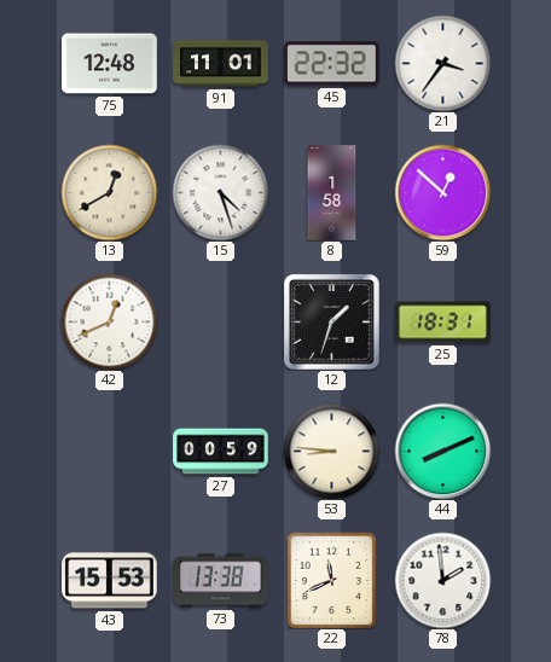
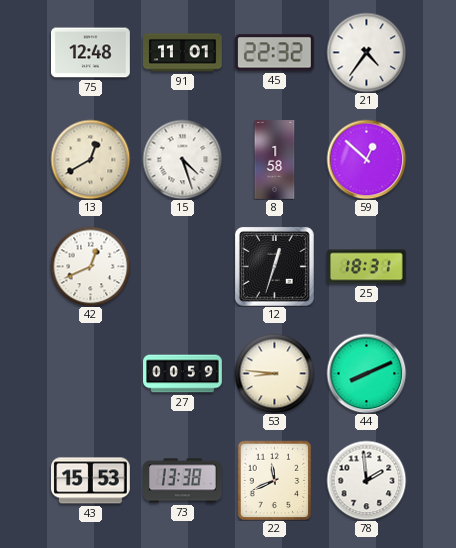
21: 3:36 -> 4:36 (366, 52)
12: 1:33 -> 12:33 (274, 266)
